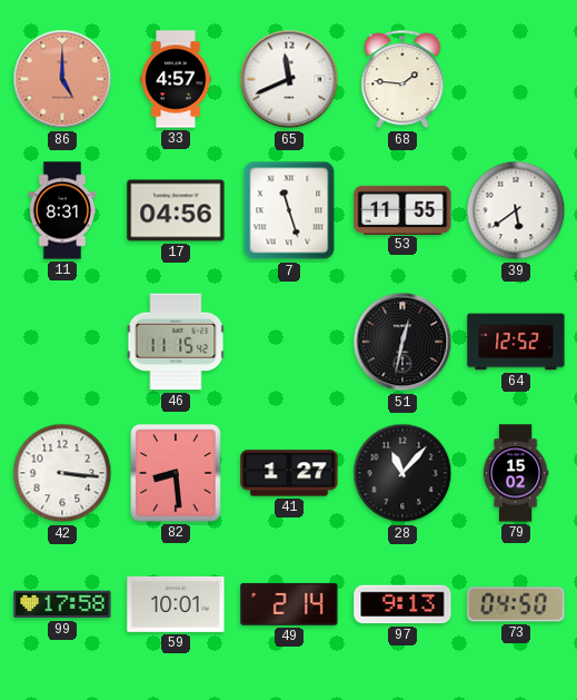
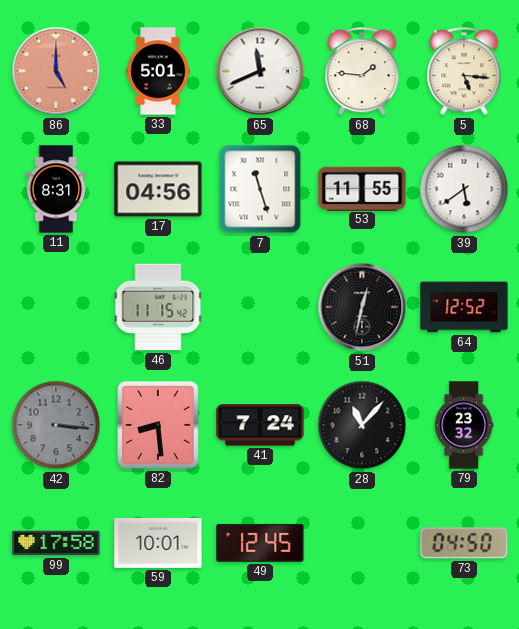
33: 4:57 -> 5:01 (158, 71)
5: none -> 5:16 (464, 72)
42 dial: white -> grey (56, 425)
41: 1:27 -> 7:24 (260, 425)
79: 15:02 -> 23:32 (464, 425)
49: 2:14 -> 12:45 (260, 543)
97: 9:13 -> none (402, 604)
